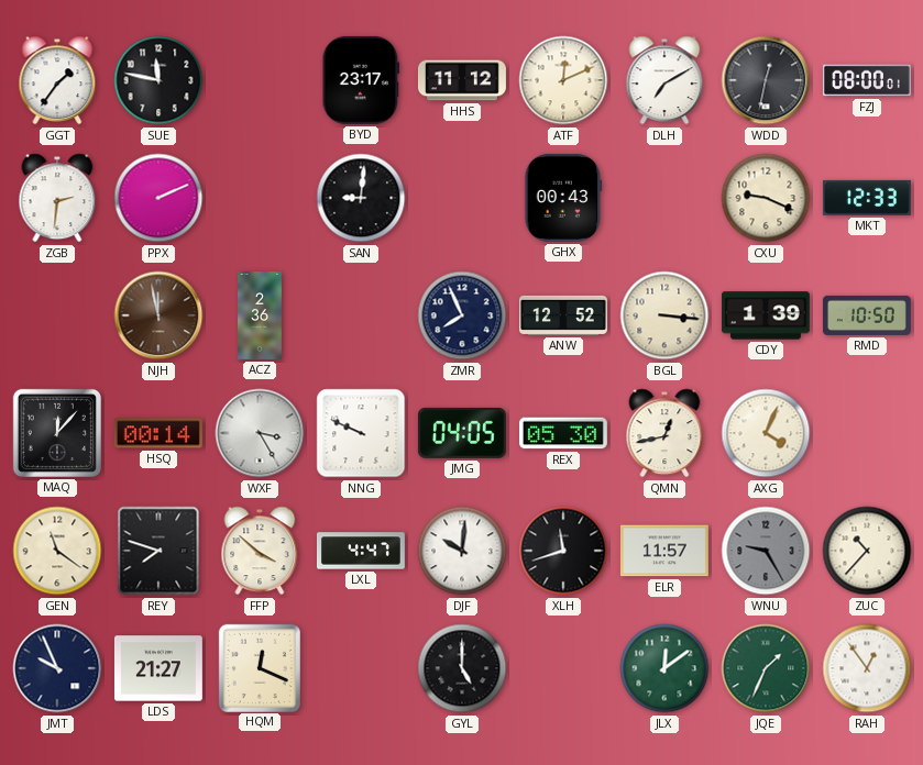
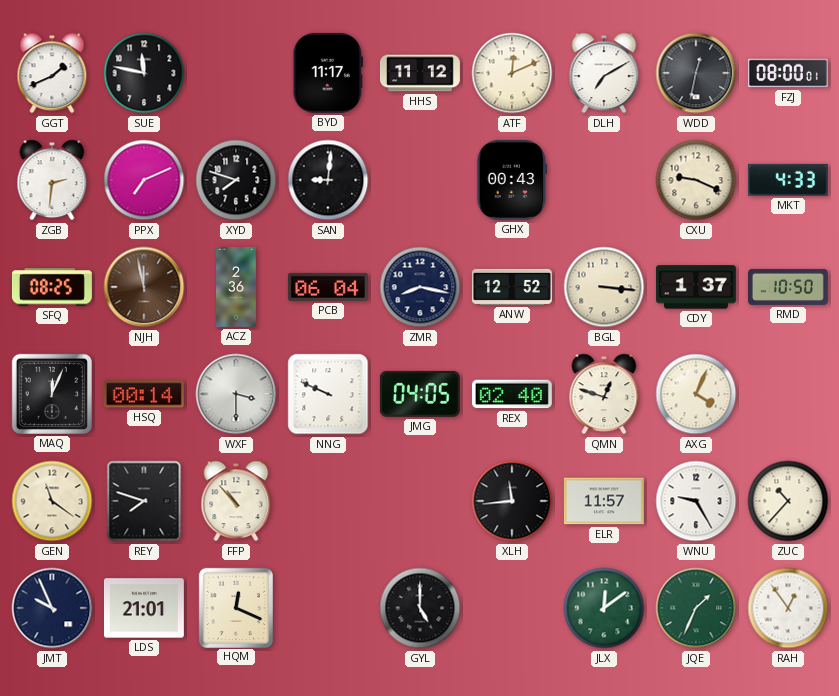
GGT: 1:36 -> 1:41 (52, 73)
BYD: 23:17 -> 11:17 (328, 73)
PPX: 2:11 -> 7:11 (144, 180)
XYD: none -> 7:48 (236, 180)
MKT: 12:33 -> 4:33 (788, 180)
SFQ: none -> 08:25 (52, 287)
PCB: none -> 06:04 (328, 287)
ZMR: 7:56 -> 8:17 (420, 287)
CDY: 1:39 -> 1:37 (696, 287)
MAQ: 12:07 -> 12:04 (52, 394)
WXF: 3:25 -> 3:30 (236, 394)
REX: 05:30 -> 02:40 (512, 394)
QMN: 12:43 -> 12:48 (604, 394)
FFP: 3:52 -> 10:53 (236, 501)
LXL: 4:47 -> none (361, 551)
DJF: 10:01 -> none (462, 551)
XLH: 11:42 -> 11:44 (512, 501)
WNU dial: grey -> white (696, 501)
LDS: 21:27 -> 21:01 (144, 608)
